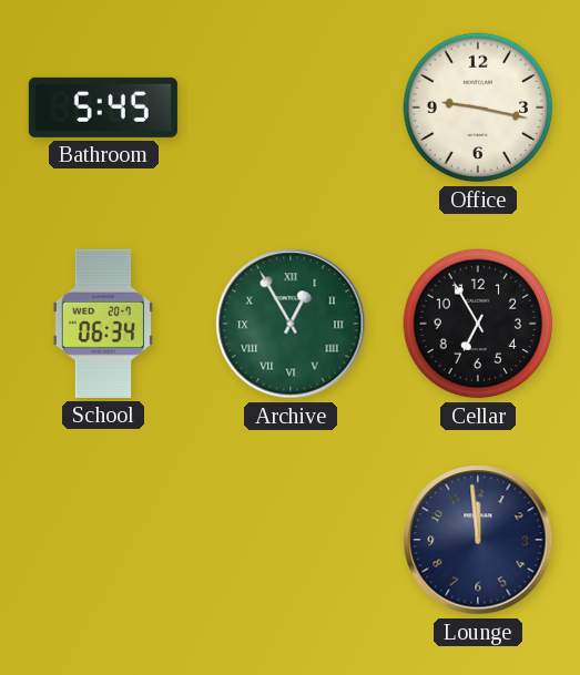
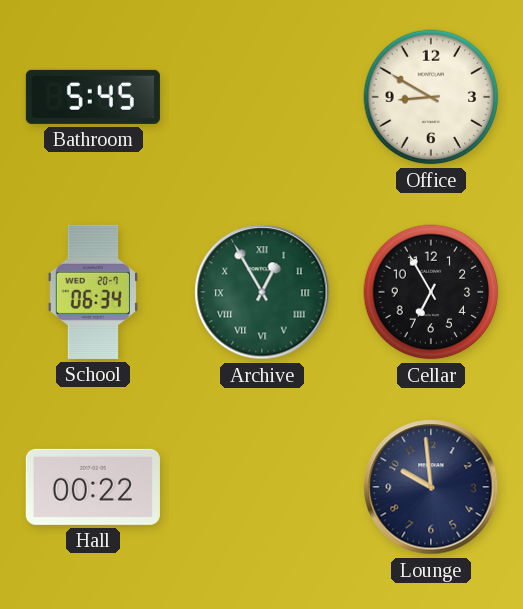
Office: 9:17 -> 8:50 (431, 97)
Hall: none -> 00:22 (93, 487)
Lounge: 11:59 -> 9:59 (431, 487)
